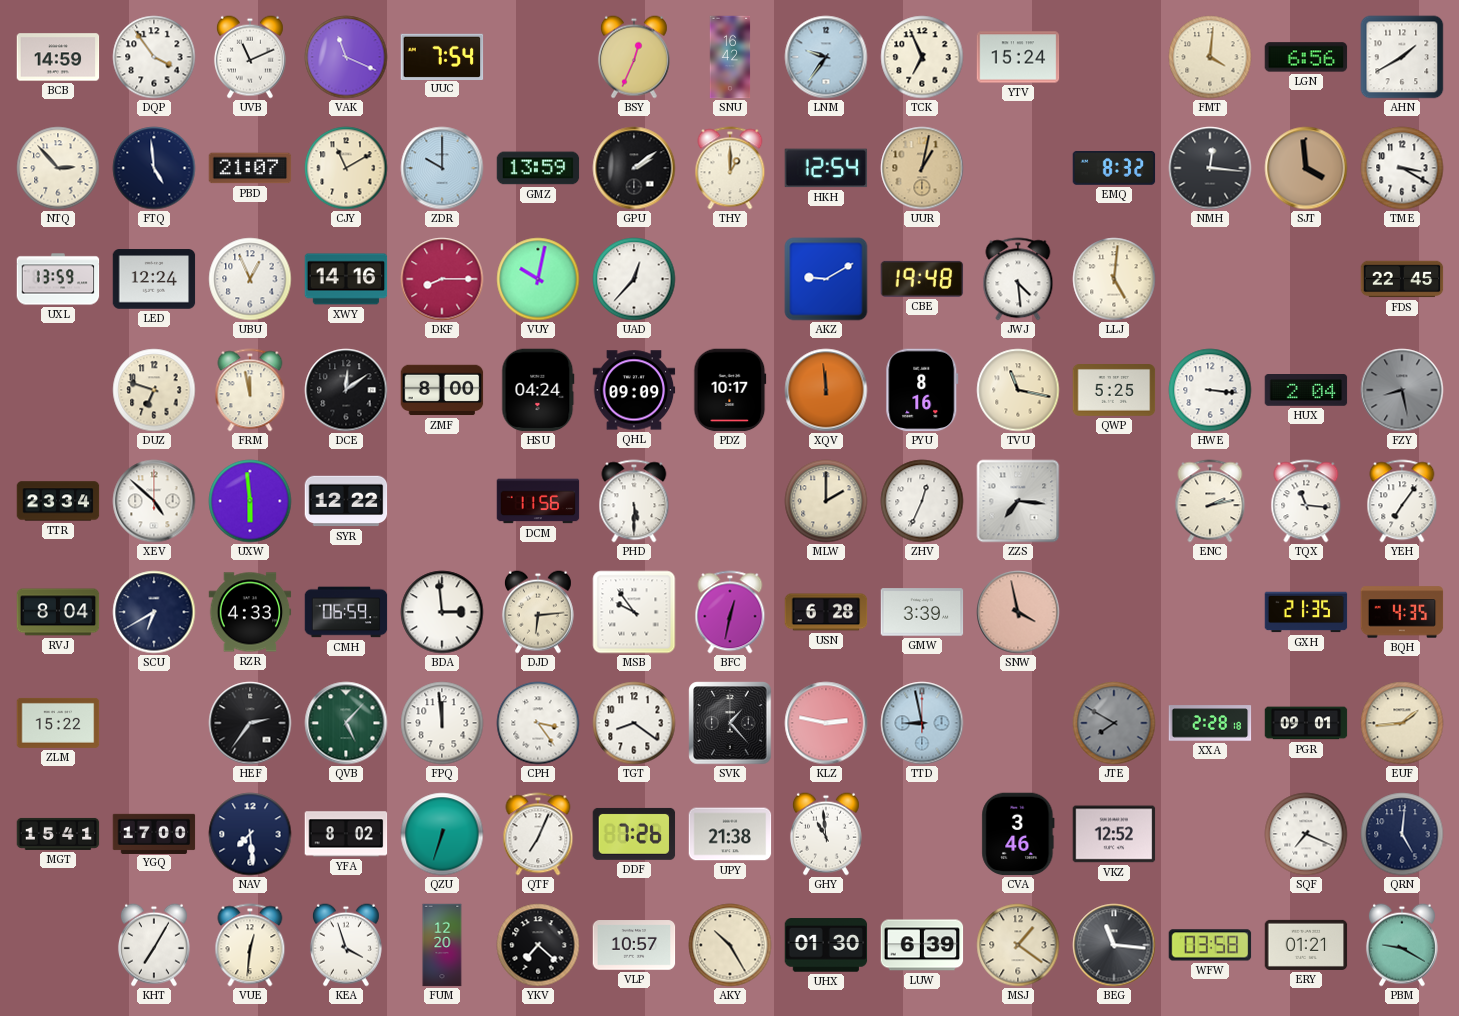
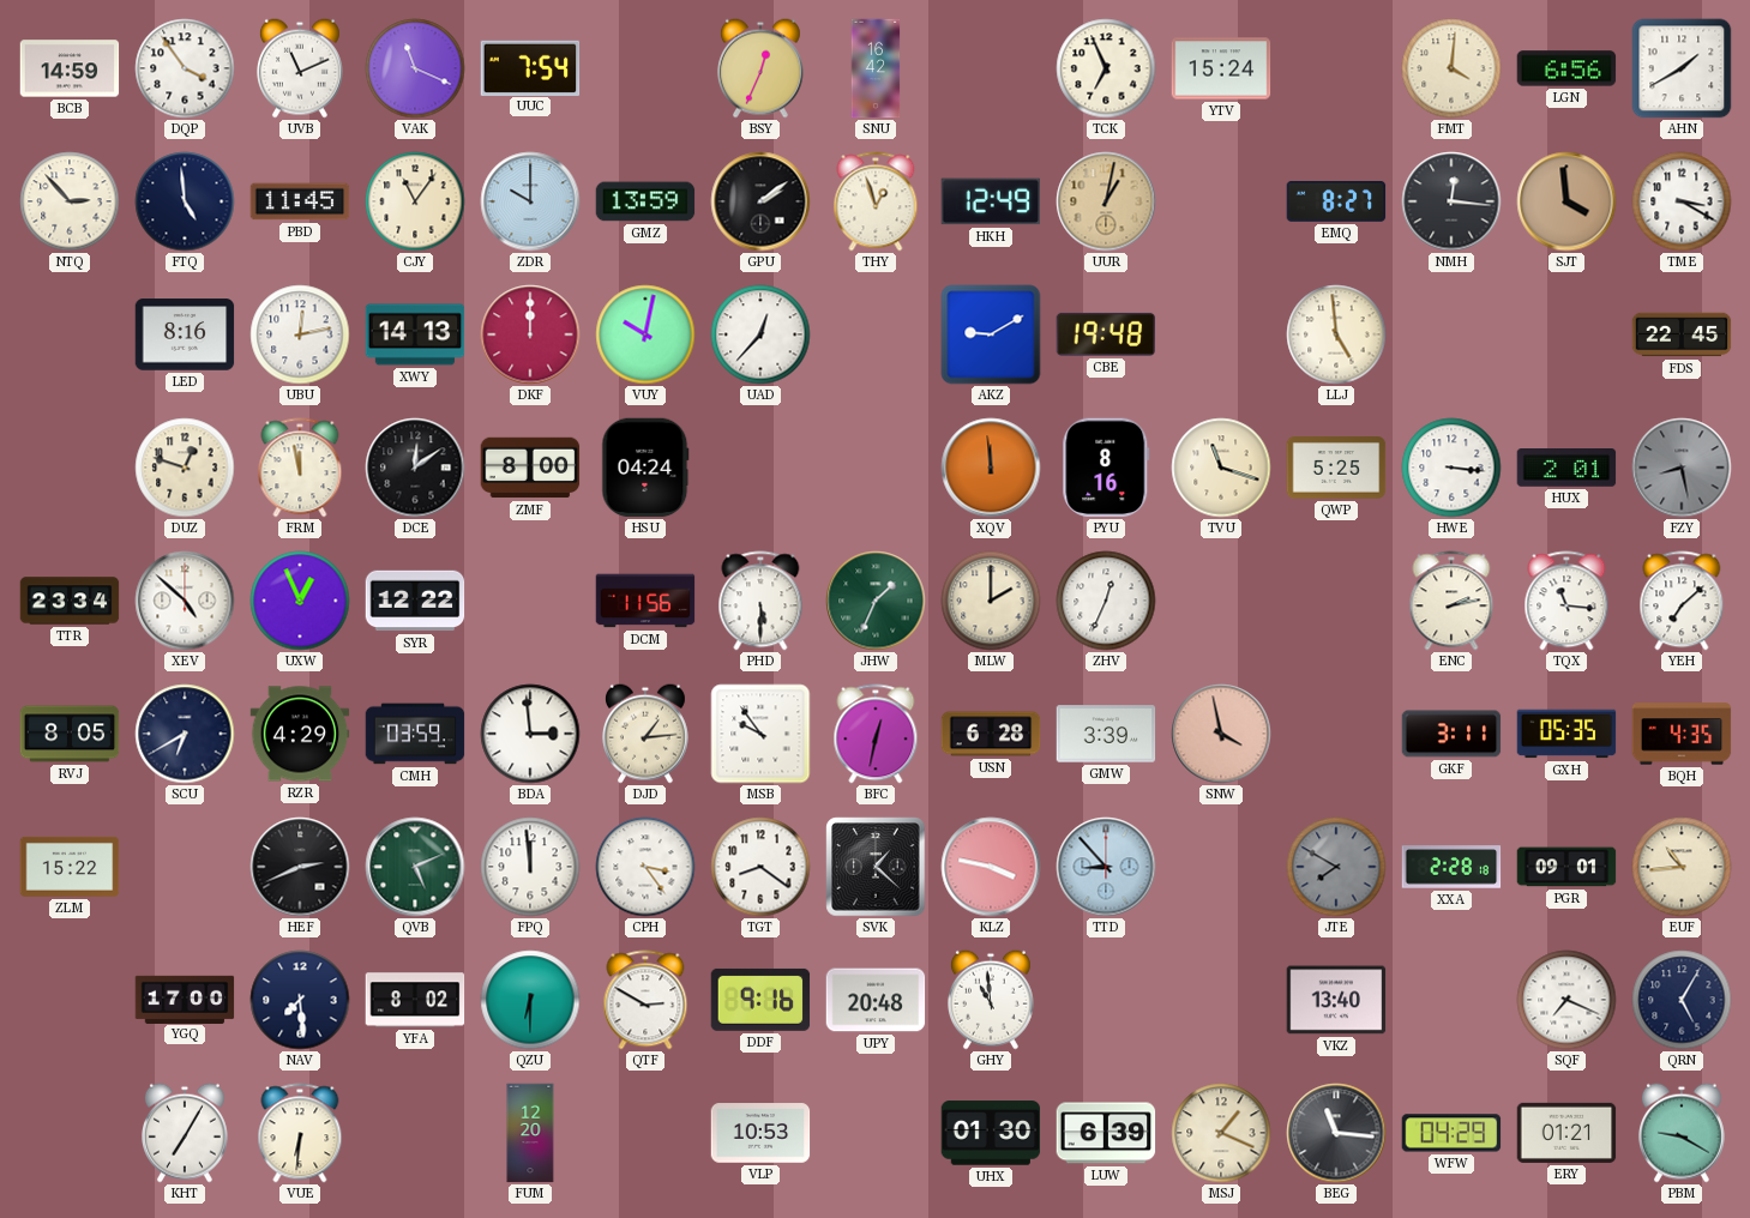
LNM: 9:36 -> none (826, 57)
PBD: 21:07 -> 11:45 (300, 201)
CJY: 11:10 -> 11:06 (415, 201)
THY: 1:00 -> 12:57 (876, 201)
HKH: 12:54 -> 12:49 (991, 201)
EMQ: 8:32 -> 8:27 (1336, 201)
UXL: 13:59 -> none (58, 279)
LED: 12:24 -> 8:16 (185, 334)
UBU: 12:56 -> 12:13 (300, 334)
XWY: 14:16 -> 14:13 (415, 334)
DKF: 8:15 -> 12:00 (530, 334)
JWJ: 4:29 -> none (1018, 279)
LLJ: 5:01 -> 4:59 (1336, 334)
DUZ: 6:48 -> 12:48 (185, 468)
QHL: 09:09 -> none (634, 390)
PDZ: 10:17 -> none (730, 390)
TVU: 11:17 -> 11:18 (1221, 468)
HUX: 2:04 -> 2:01 (1566, 469)
UXW: 5:59 -> 12:56 (300, 601)
JHW: none -> 1:34 (876, 601)
ZZS: 7:16 -> none (1018, 501)
YEH: 7:06 -> 7:08 (1682, 601)
RVJ: 8:04 -> 8:05 (70, 734)
RZR: 4:33 -> 4:29 (300, 734)
CMH: 06:59 -> 03:59 (415, 734)
DJD: 6:14 -> 1:14 (645, 734)
GKF: none -> 3:11 (1451, 734)
GXH: 21:35 -> 05:35 (1566, 734)
HEF: 2:36 -> 2:41 (300, 867)
QVB: 5:07 -> 5:11 (415, 867)
SVK: 1:23 -> 1:22 (876, 867)
KLZ: 2:47 -> 3:47 (991, 867)
TTD: 8:58 -> 8:53 (1106, 867)
EUF: 1:44 -> 10:44 (1682, 867)
MGT: 15:41 -> none (58, 834)
QZU: 6:33 -> 6:30 (530, 1000)
QTF: 7:04 -> 2:50 (645, 1000)
DDF: 7:26 -> 9:16 (760, 1000)
UPY: 21:38 -> 20:48 (876, 1000)
CVA: 3:46 -> none (1018, 834)
VKZ: 12:52 -> 13:40 (1336, 1000)
QRN: 5:01 -> 5:05 (1682, 1000)
VUE: 12:31 -> 6:31 (300, 1133)
KEA: 3:57 -> none (346, 945)
YKV: 7:22 -> none (538, 945)
VLP: 10:57 -> 10:53 (760, 1133)
AKY: 10:25 -> none (730, 945)
MSJ: 1:21 -> 1:19 (1221, 1133)
WFW: 03:58 -> 04:29 (1451, 1133)
